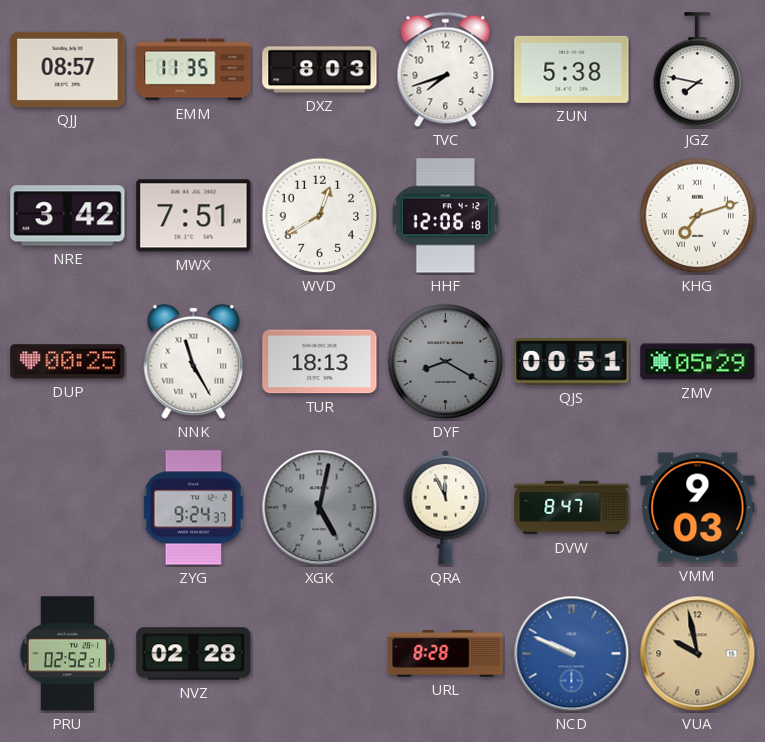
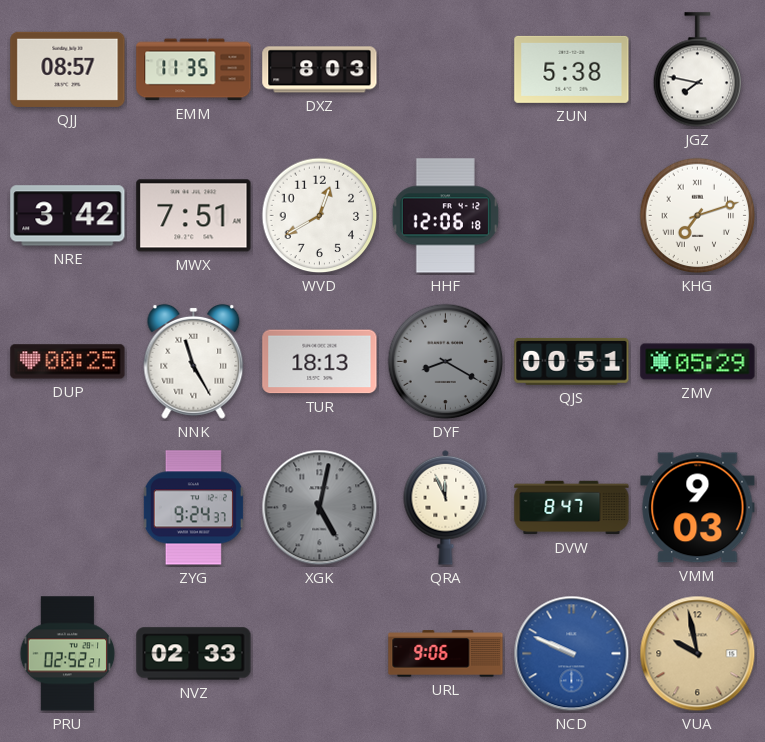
TVC: 7:42 -> none (446, 70)
NVZ: 02:28 -> 02:33 (194, 654)
URL: 8:28 -> 9:06 (446, 654)
